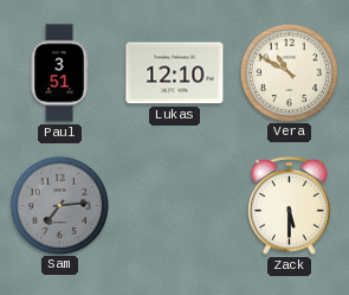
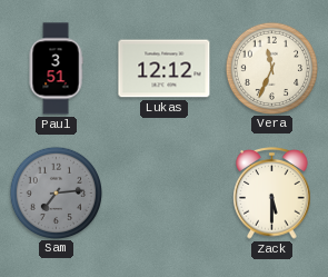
Lukas: 12:10 -> 12:12 (165, 69)
Vera: 10:50 -> 11:34 (271, 68)
